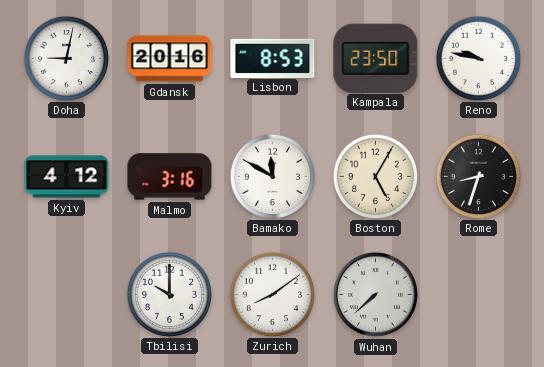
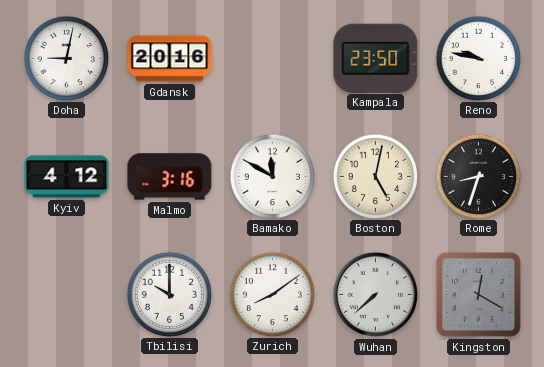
Lisbon: 8:53 -> none (273, 58)
Boston: 5:05 -> 5:02 (375, 176)
Kingston: none -> 12:20 (478, 294)
